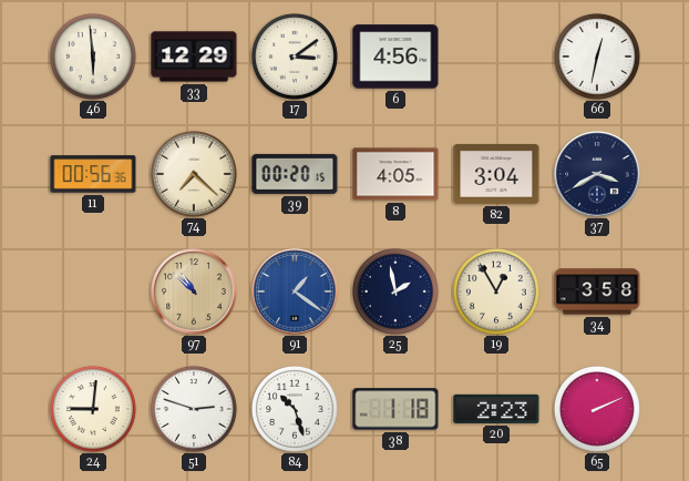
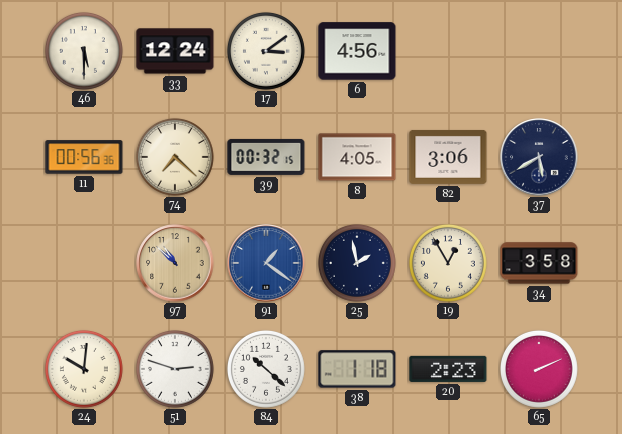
46: 5:59 -> 5:30 (84, 51)
33: 12:29 -> 12:24 (175, 51)
66: 12:32 -> none (597, 57)
39: 00:20 -> 00:32 (266, 157)
82: 3:04 -> 3:06 (448, 157)
37: 3:40 -> 5:40 (539, 157)
24: 9:01 -> 10:01 (84, 369)
84: 10:27 -> 10:22 (266, 369)
